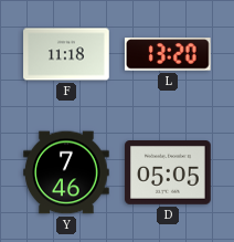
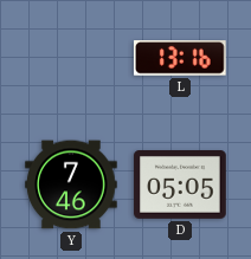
F: 11:18 -> none (66, 54)
L: 13:20 -> 13:16 (180, 58)
